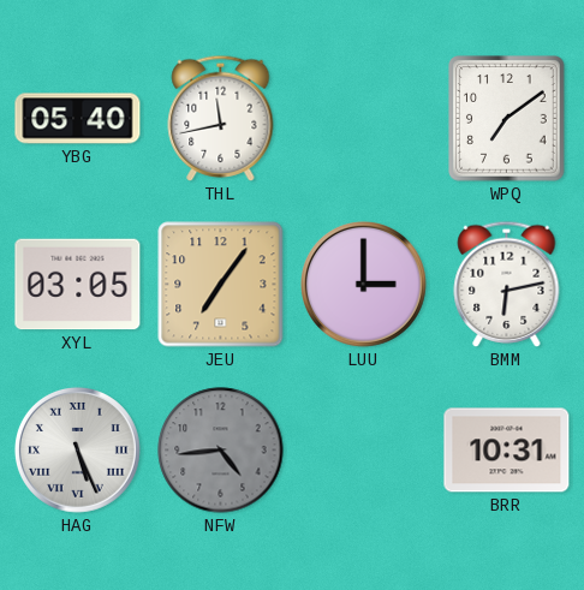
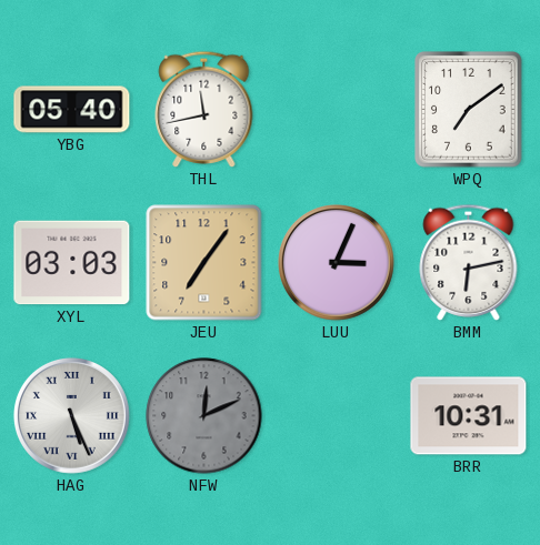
XYL: 03:05 -> 03:03 (72, 263)
LUU: 3:00 -> 3:04 (336, 262)
NFW: 4:44 -> 12:11 (204, 416)
